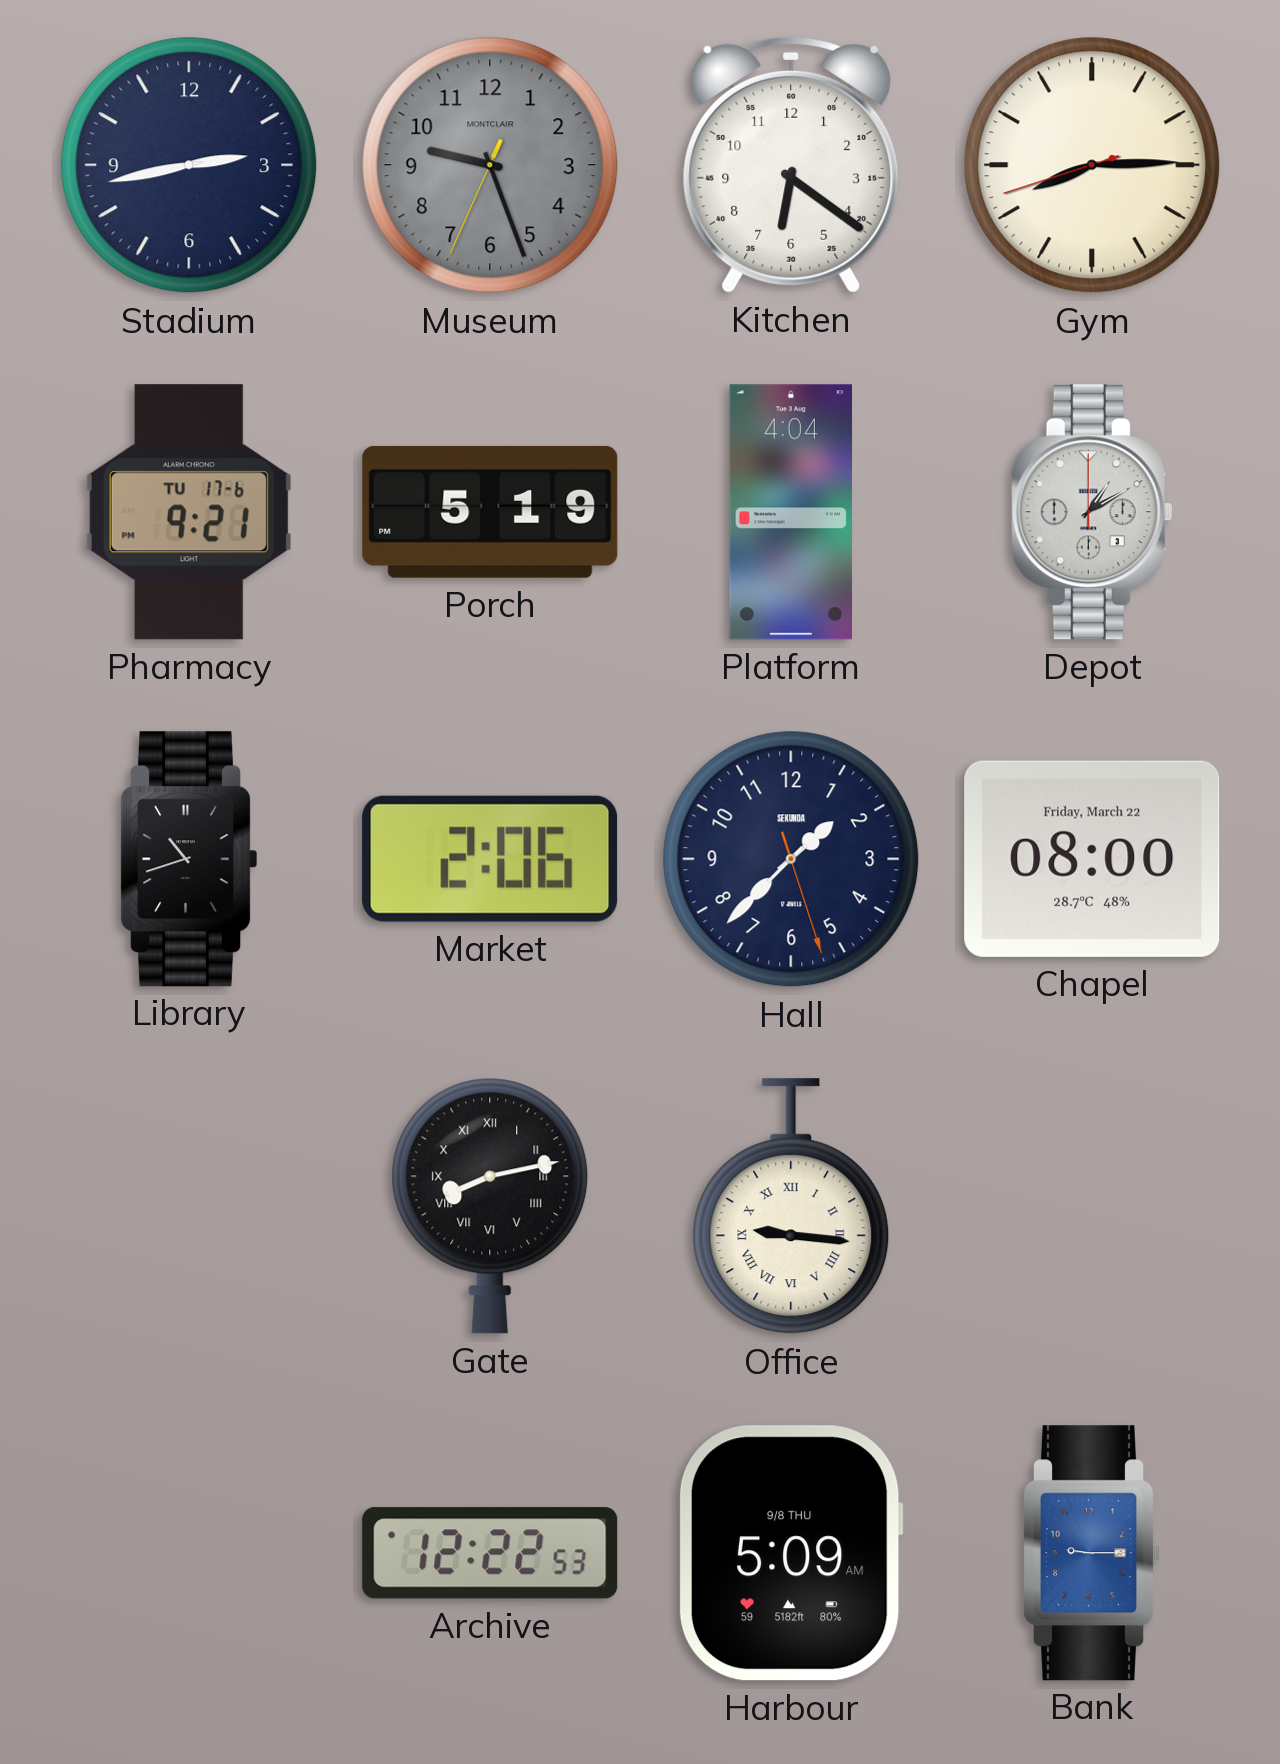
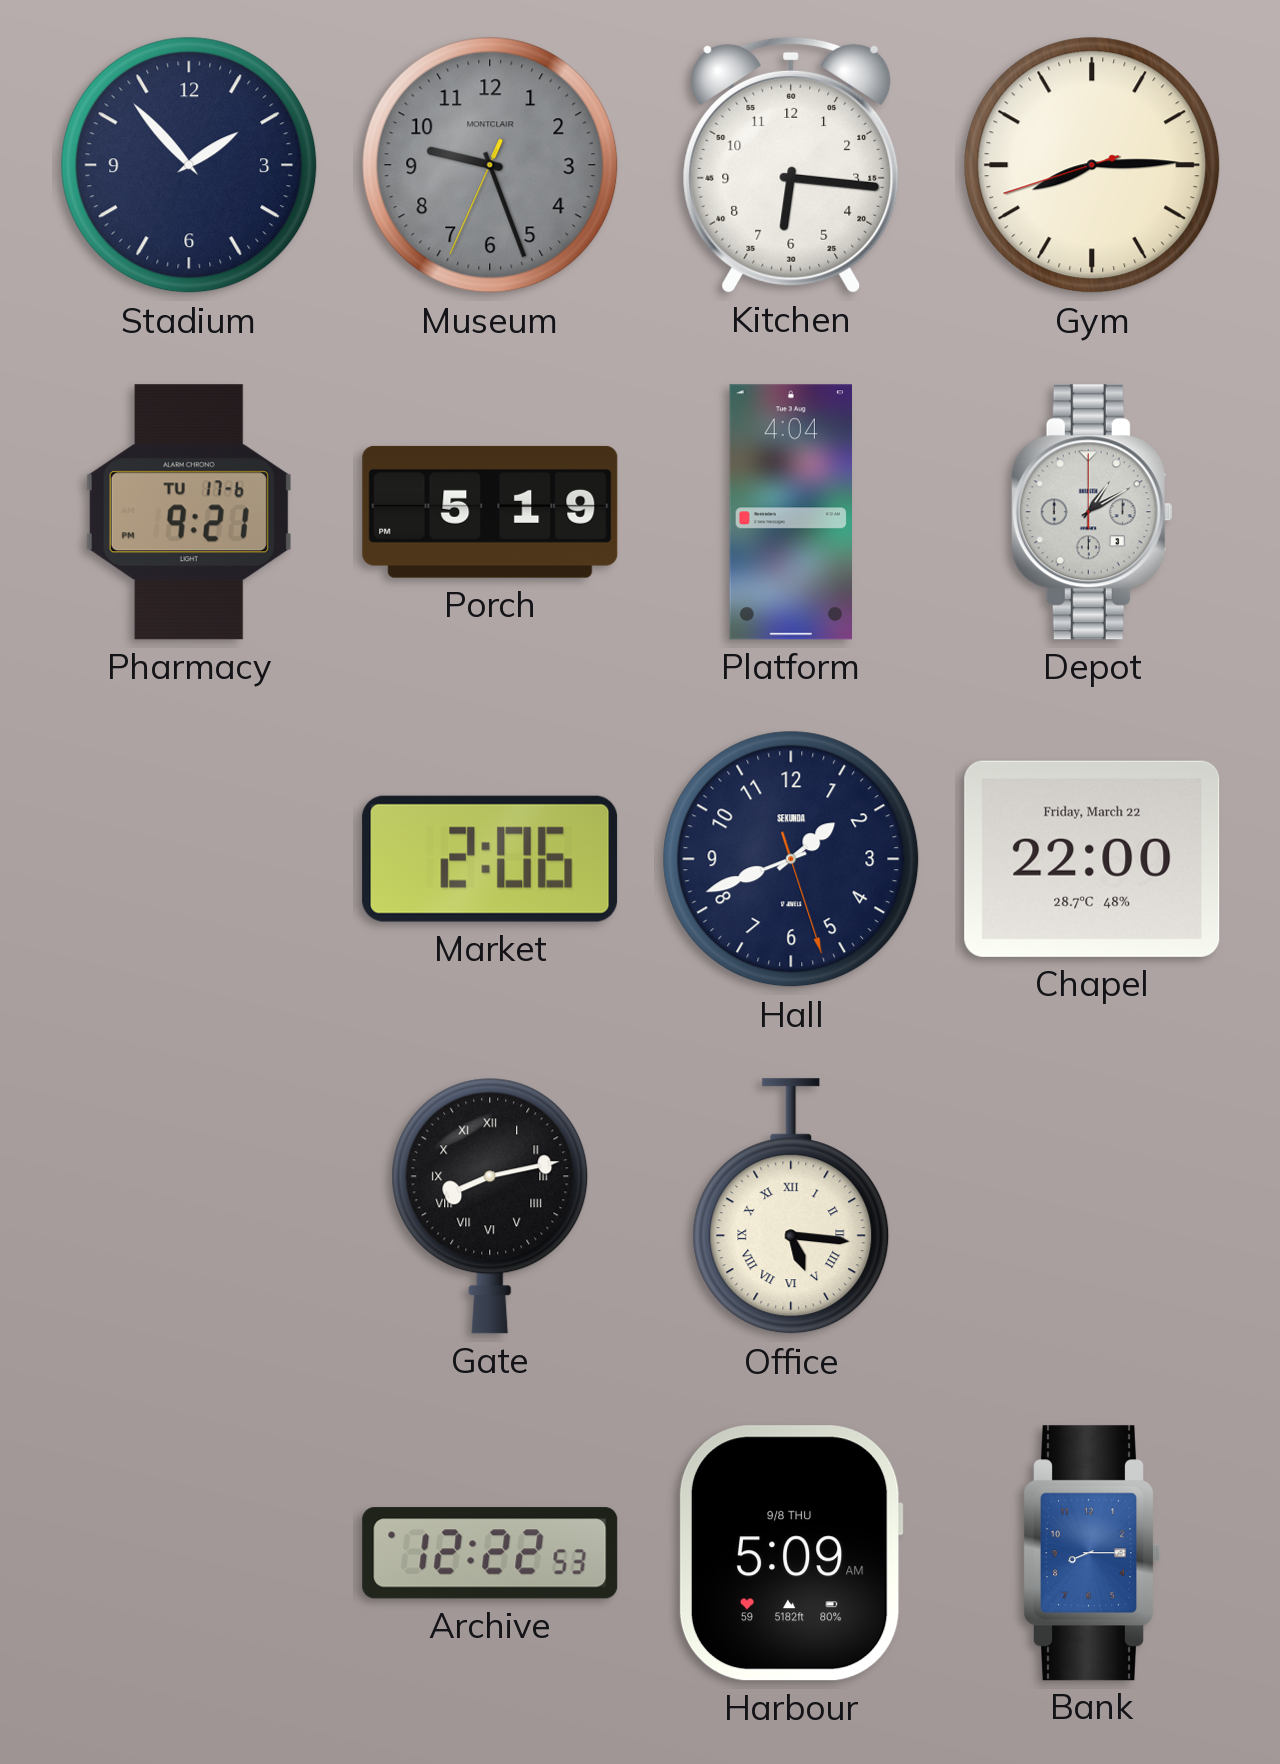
Stadium: 2:43 -> 1:53 (189, 165)
Kitchen: 6:21 -> 6:16 (791, 165)
Library: 10:42 -> none (189, 859)
Hall: 1:37 -> 1:41 (791, 859)
Chapel: 08:00 -> 22:00 (1092, 859)
Office: 9:16 -> 5:16 (791, 1207)
Bank: 9:15 -> 8:15 (1092, 1553)
